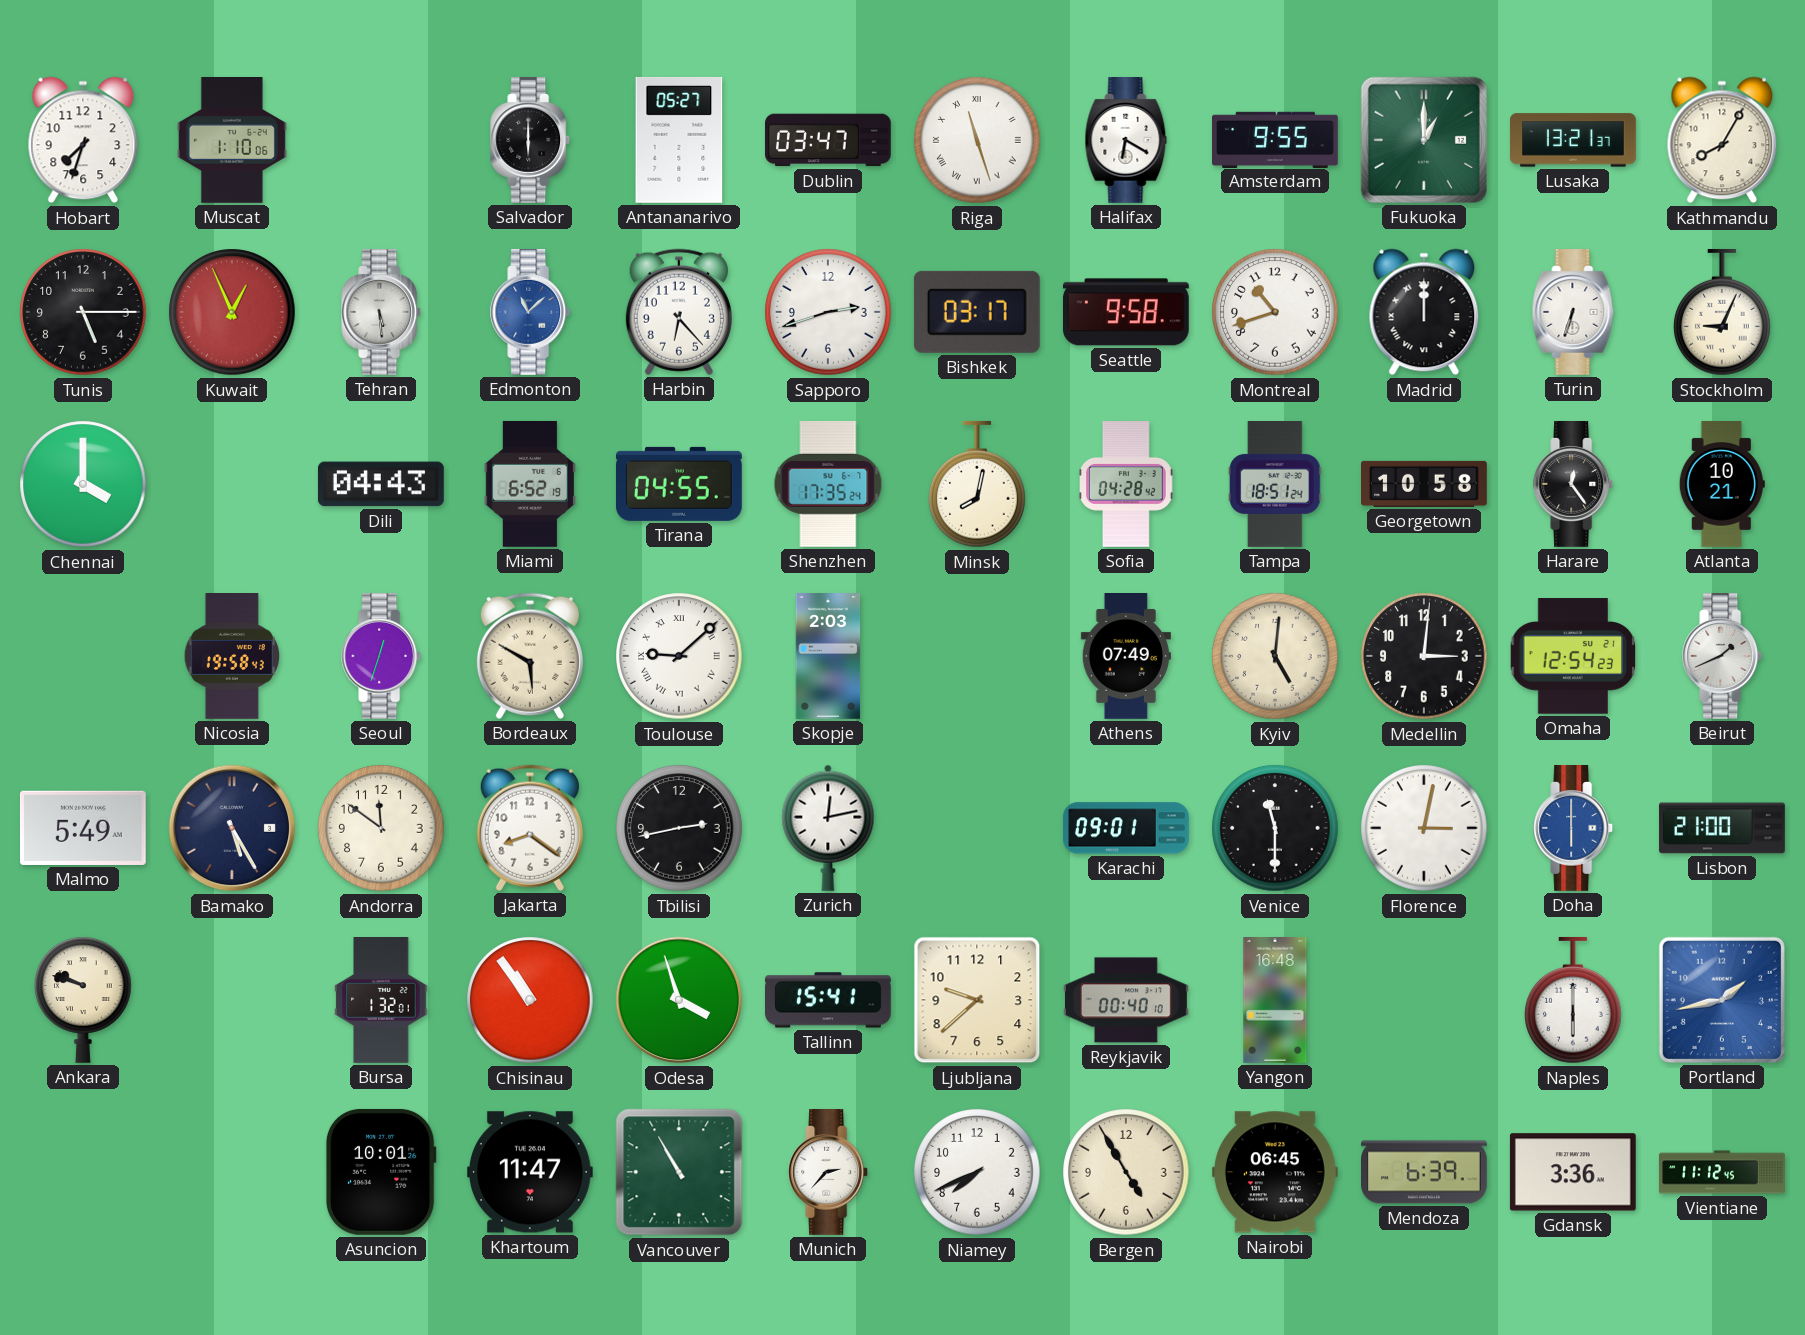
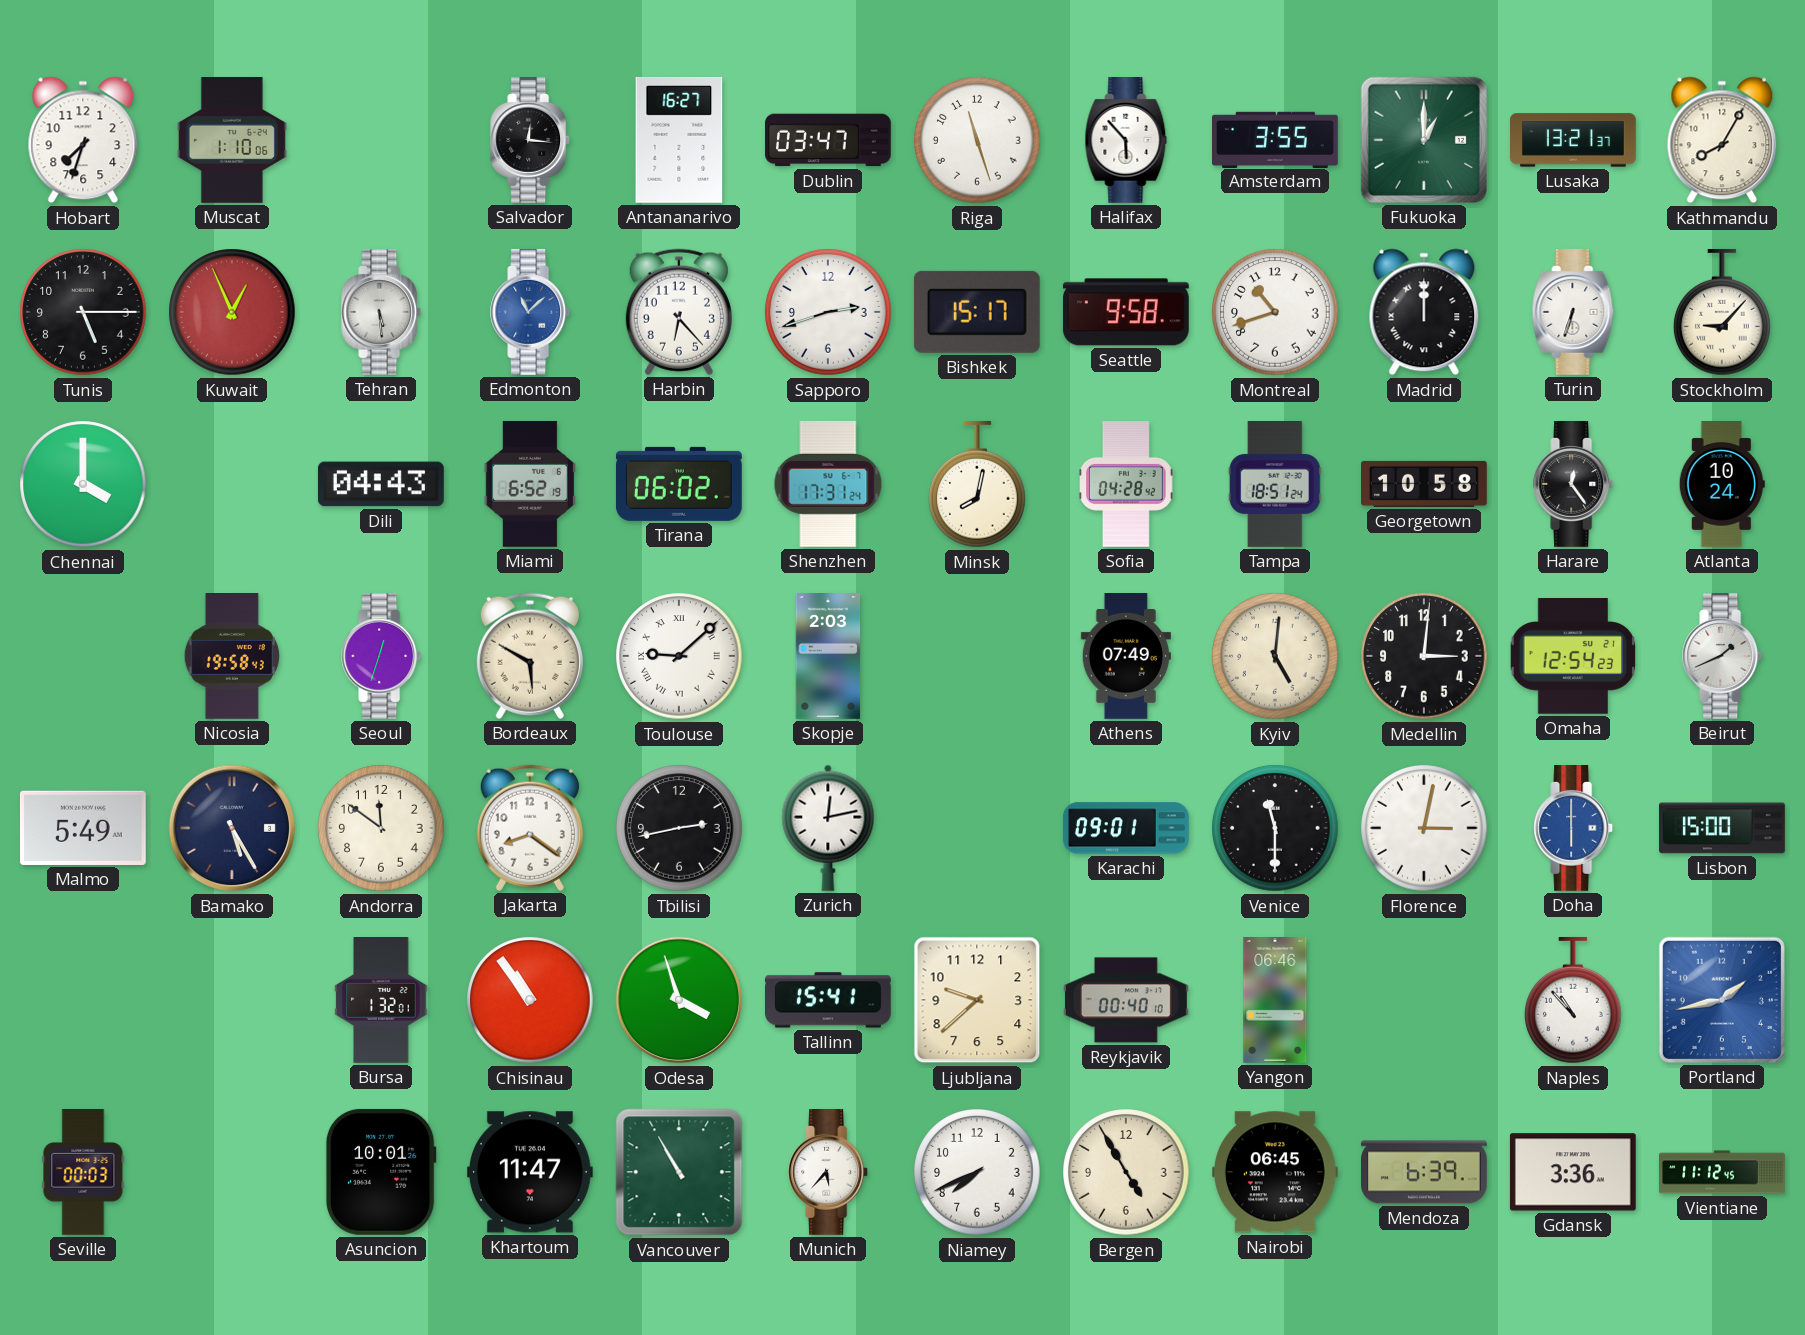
Salvador: 6:00 -> 12:16 (531, 141)
Antananarivo: 05:27 -> 16:27 (679, 140)
Riga numerals: Roman -> Arabic (977, 140)
Halifax: 6:20 -> 5:53 (1126, 141)
Amsterdam: 9:55 -> 3:55 (1276, 139)
Bishkek: 03:17 -> 15:17 (977, 312)
Stockholm: 9:04 -> 9:07 (1723, 313)
Tirana: 04:55 -> 06:02 (679, 484)
Shenzhen: 17:35 -> 17:31 (828, 484)
Atlanta: 10:21 -> 10:24 (1722, 485)
Lisbon: 21:00 -> 15:00 (1722, 828)
Ankara: 9:48 -> none (84, 1000)
Yangon: 16:48 -> 06:46 (1275, 1001)
Naples: 6:00 -> 10:53 (1574, 1001)
Seville: none -> 00:03 (83, 1172)
Munich: 2:37 -> 5:37 (829, 1173)
